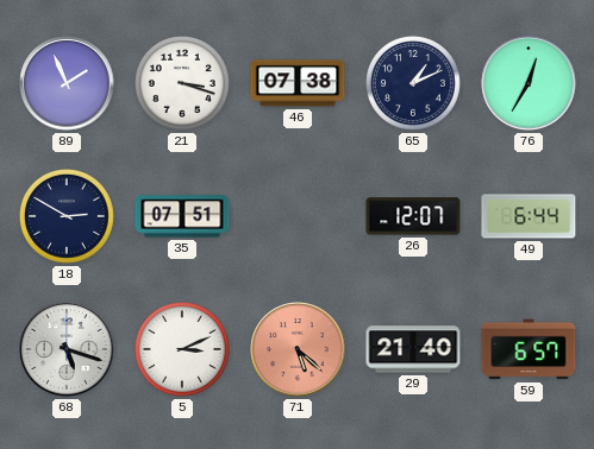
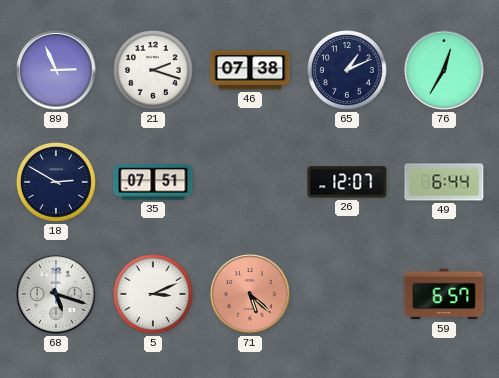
89: 1:56 -> 2:56 (56, 70)
21: 3:18 -> 2:18 (154, 71)
29: 21:40 -> none (413, 349)
